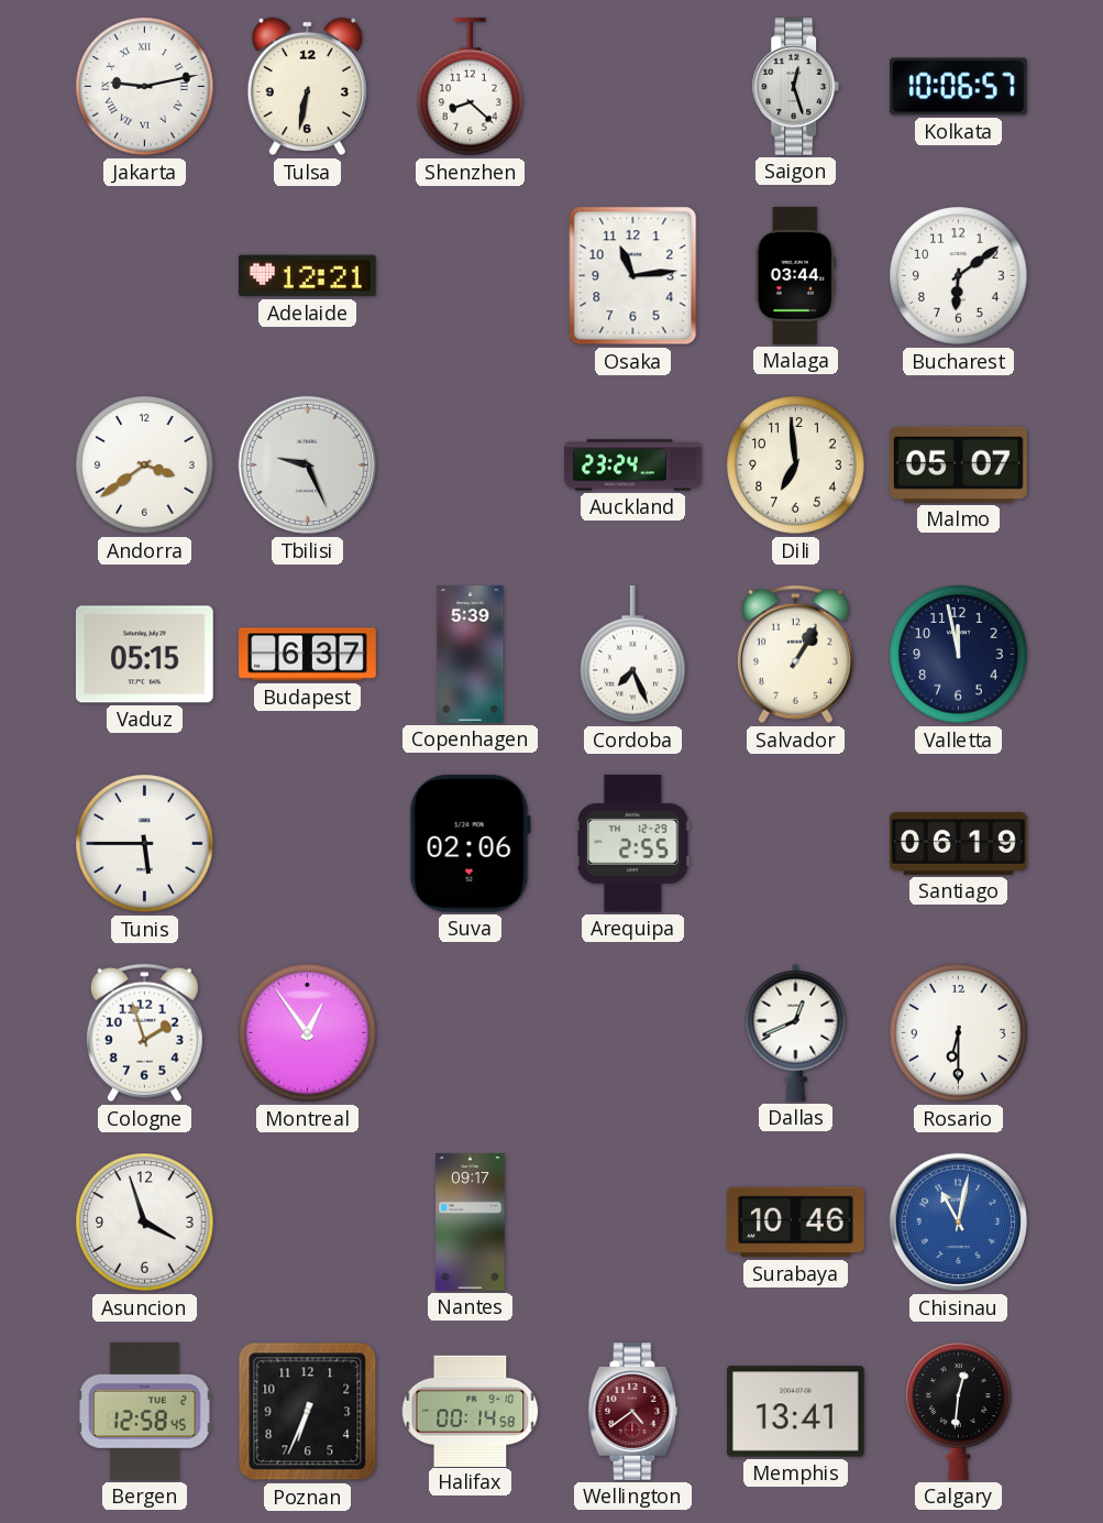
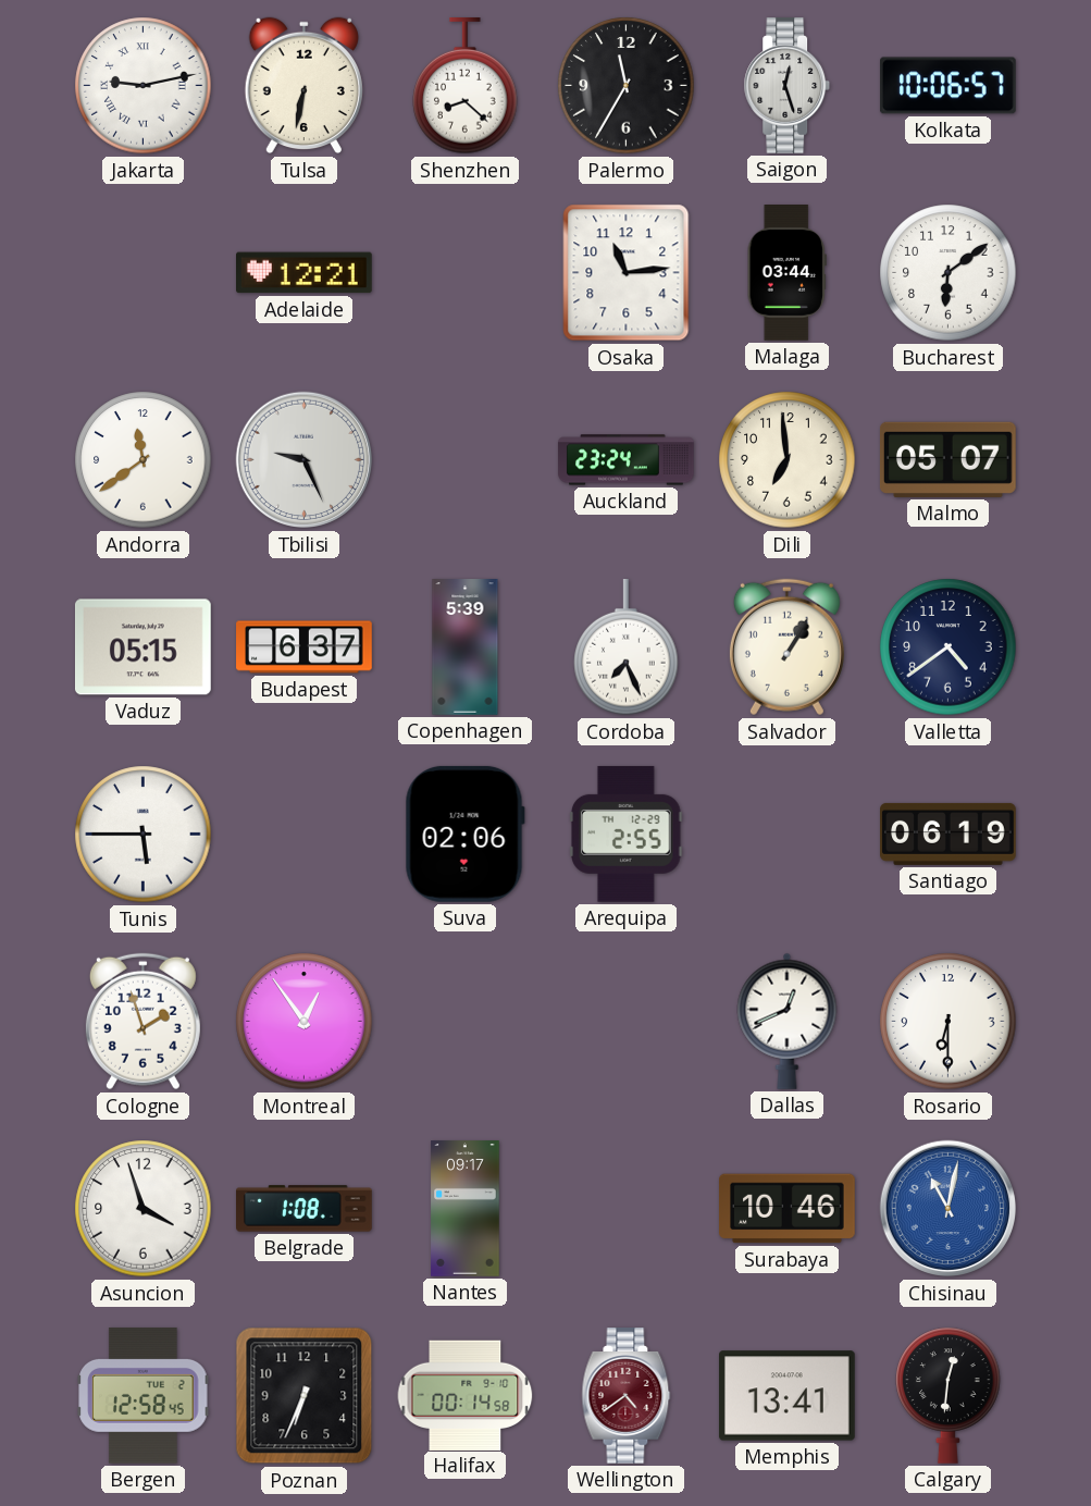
Palermo: none -> 11:35 (627, 86)
Andorra: 3:39 -> 11:39 (144, 460)
Valletta: 11:58 -> 4:39 (949, 647)
Belgrade: none -> 1:08 (305, 1209)
